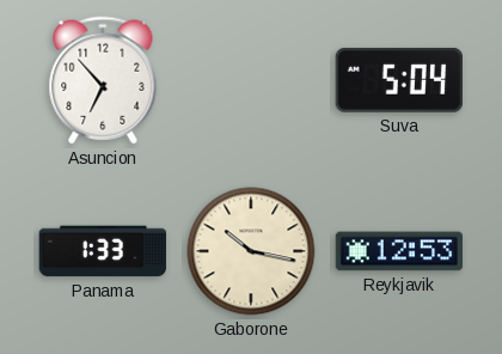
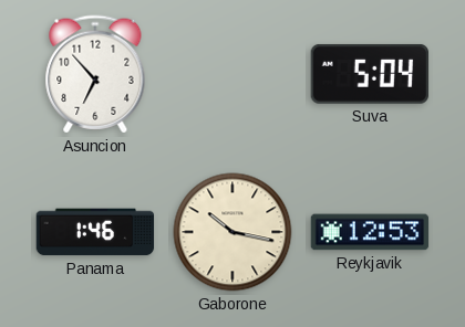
Panama: 1:33 -> 1:46 (95, 232)
